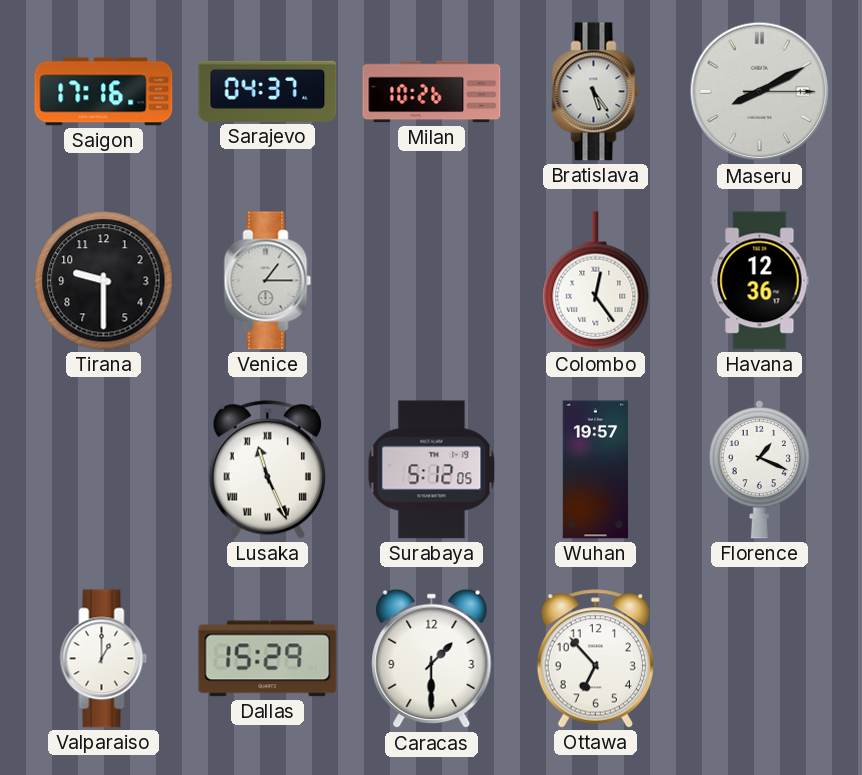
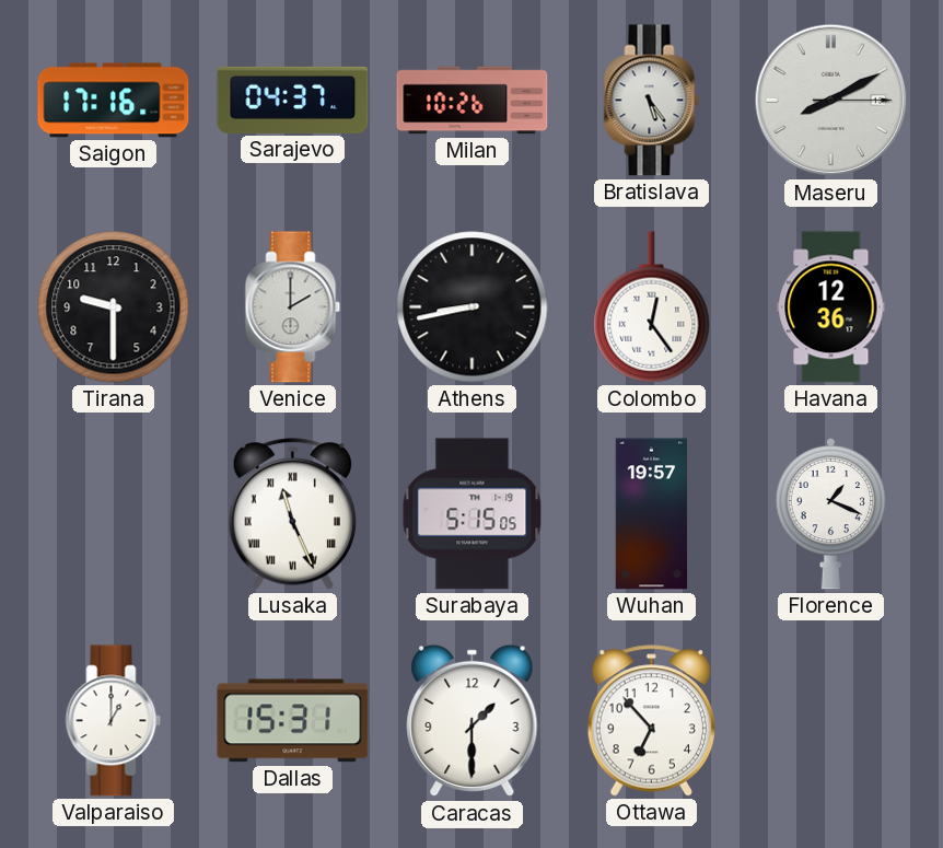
Venice: 1:15 -> 2:00 (293, 307)
Athens: none -> 8:43 (473, 307)
Surabaya: 5:12 -> 5:15 (473, 514)
Dallas: 15:29 -> 15:31 (293, 721)
